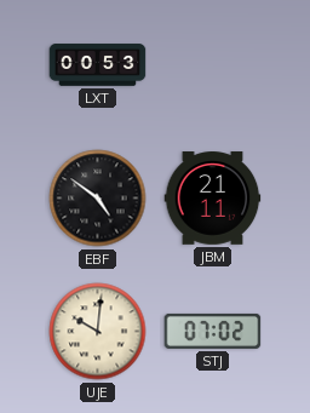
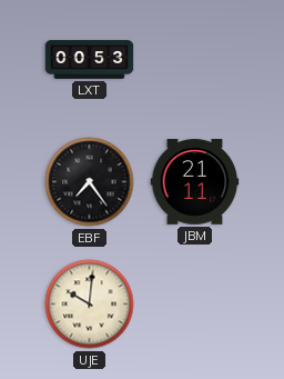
EBF: 4:51 -> 7:24 (90, 182)
STJ: 07:02 -> none (213, 331)
